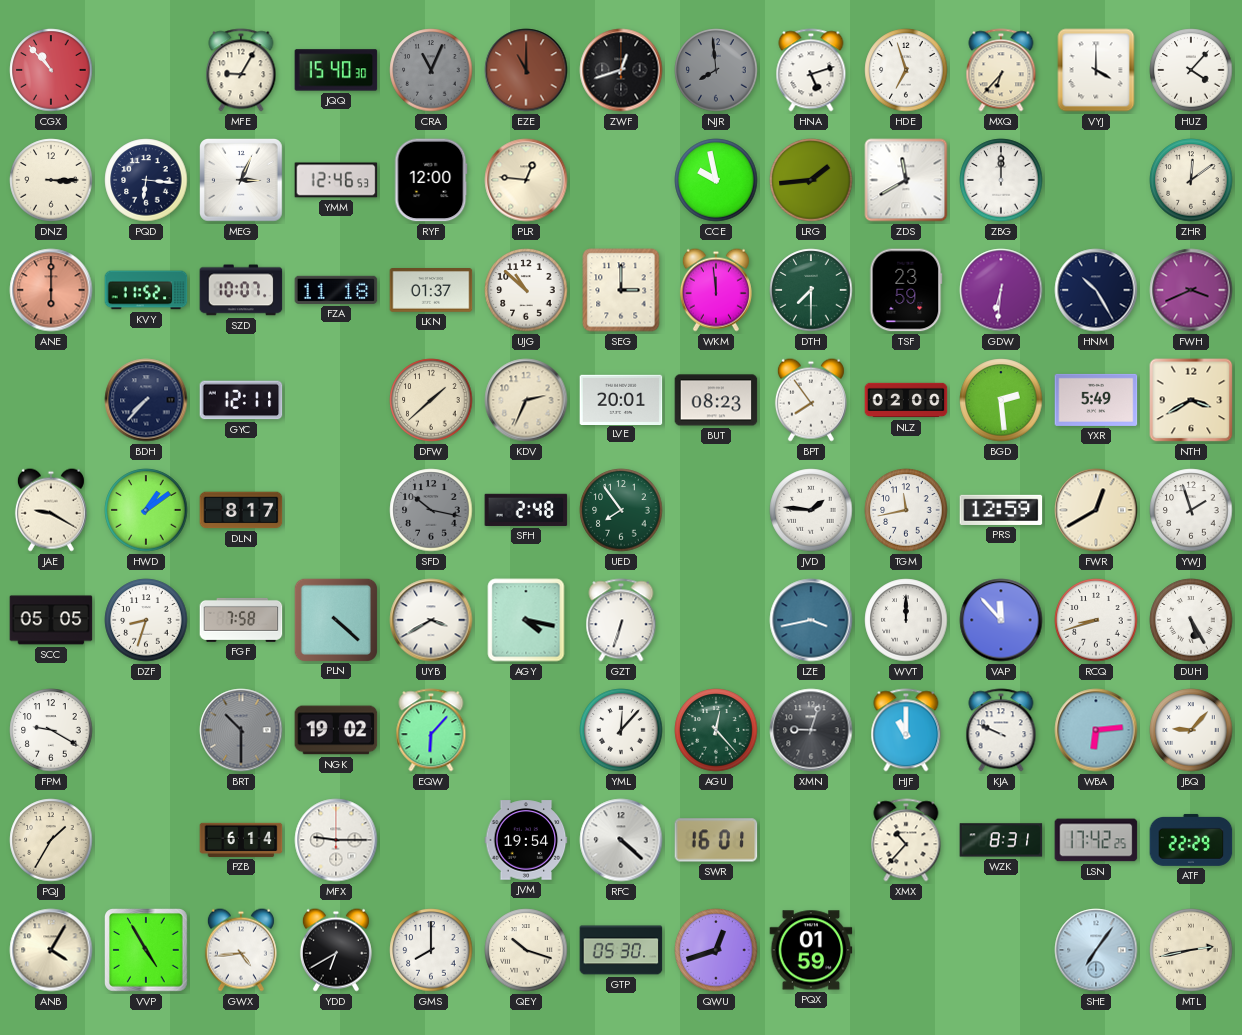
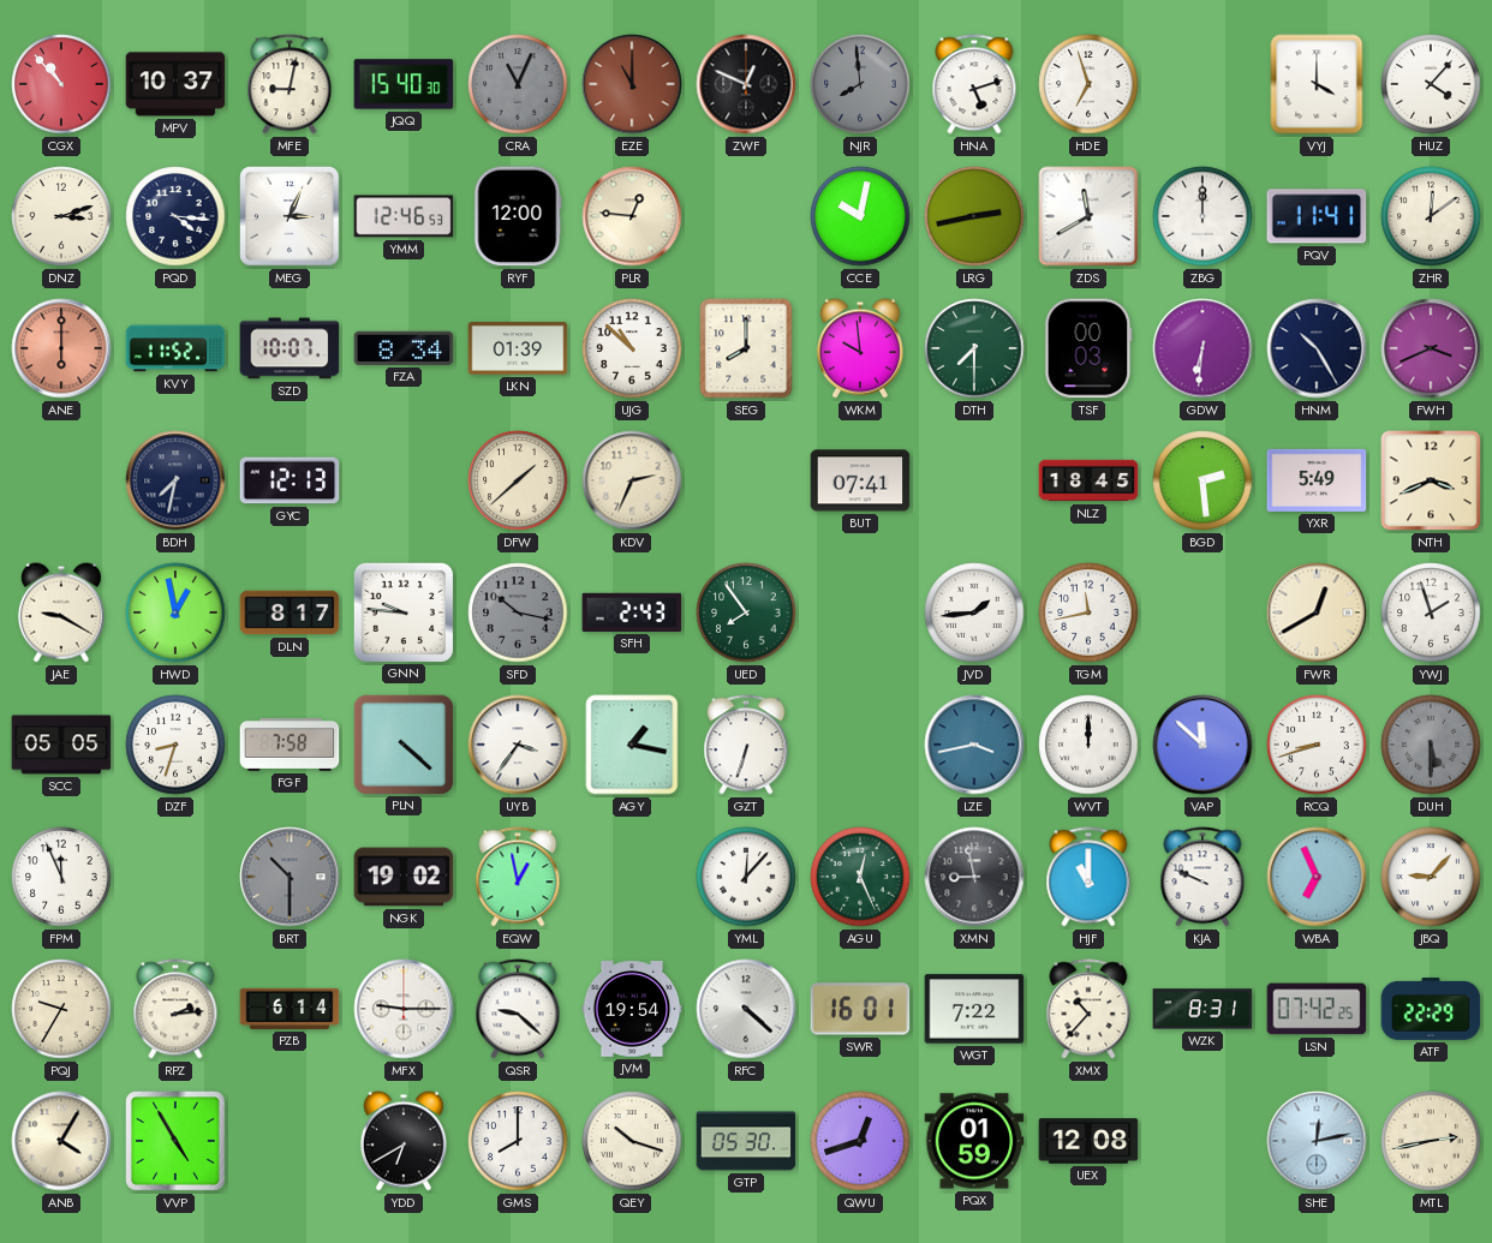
MPV: none -> 10:37 (175, 84)
MFE: 9:05 -> 9:02 (290, 84)
ZWF: 12:42 -> 12:49 (746, 84)
MXQ: 6:37 -> none (1001, 70)
DNZ: 3:15 -> 3:12 (61, 216)
PQD: 6:16 -> 4:16 (175, 216)
CCE: 9:58 -> 10:02 (860, 216)
LRG: 1:44 -> 2:43 (974, 216)
PQV: none -> 11:41 (1317, 216)
FZA: 11:18 -> 8:34 (404, 348)
LKN: 01:37 -> 01:39 (518, 349)
SEG: 3:00 -> 8:00 (746, 348)
WKM: 11:59 -> 9:59 (860, 348)
TSF: 23:59 -> 00:03 (1088, 348)
BDH: 7:37 -> 7:32 (175, 480)
GYC: 12:11 -> 12:13 (290, 480)
LVE: 20:01 -> none (621, 399)
BUT: 08:23 -> 07:41 (860, 480)
BPT: 7:54 -> none (811, 400)
NLZ: 02:00 -> 18:45 (1088, 480)
NTH: 3:40 -> 3:41 (1431, 480)
HWD: 1:09 -> 12:58 (175, 612)
GNN: none -> 9:46 (402, 611)
SFH: 2:48 -> 2:43 (632, 612)
JVD: 1:46 -> 1:44 (974, 612)
PRS: 12:59 -> none (1001, 510)
UYB: 3:40 -> 3:36 (518, 745)
AGY: 4:17 -> 1:17 (632, 745)
VAP: 11:53 -> 11:52 (1202, 745)
DUH: 5:25 -> 5:30 (1431, 745)
DUH dial: white -> grey (1431, 745)
FPM: 9:20 -> 11:56 (61, 877)
EQW: 6:07 -> 12:58 (518, 877)
AGU: 12:23 -> 12:26 (860, 877)
XMN: 9:03 -> 8:58 (974, 877)
WBA: 6:14 -> 6:56 (1317, 877)
PQJ: 1:35 -> 9:35 (61, 1009)
RPZ: none -> 2:14 (175, 1009)
QSR: none -> 9:22 (518, 1009)
WGT: none -> 7:22 (974, 1009)
LSN: 17:42 -> 07:42 (1317, 1009)
GWX: 4:44 -> none (241, 950)
UEX: none -> 12:08 (1088, 1141)
SHE: 7:06 -> 12:13 (1317, 1141)
